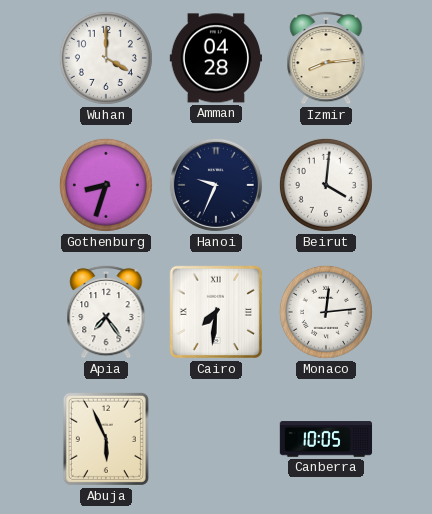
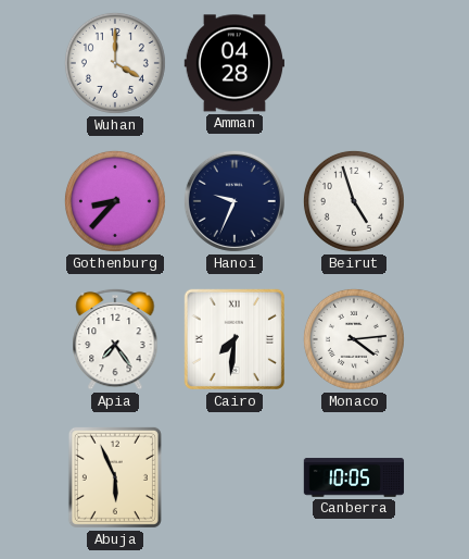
Izmir: 8:14 -> none (326, 58)
Gothenburg: 8:33 -> 8:37 (115, 201)
Beirut: 4:01 -> 4:57 (354, 201)
Monaco: 12:14 -> 4:14 (354, 339)
